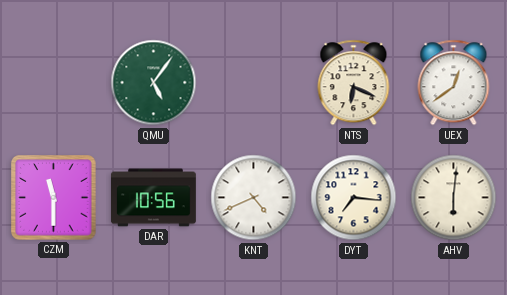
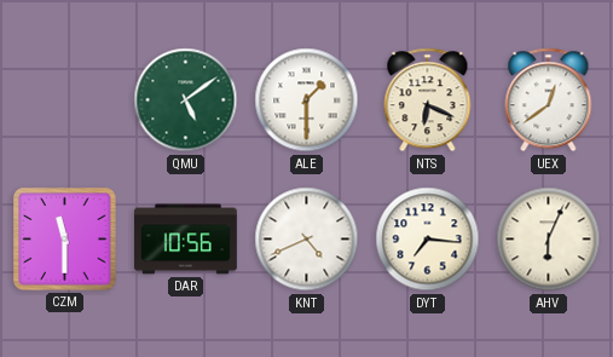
QMU: 5:06 -> 5:09 (186, 100)
ALE: none -> 1:30 (307, 100)
AHV: 6:01 -> 6:04 (549, 240)
